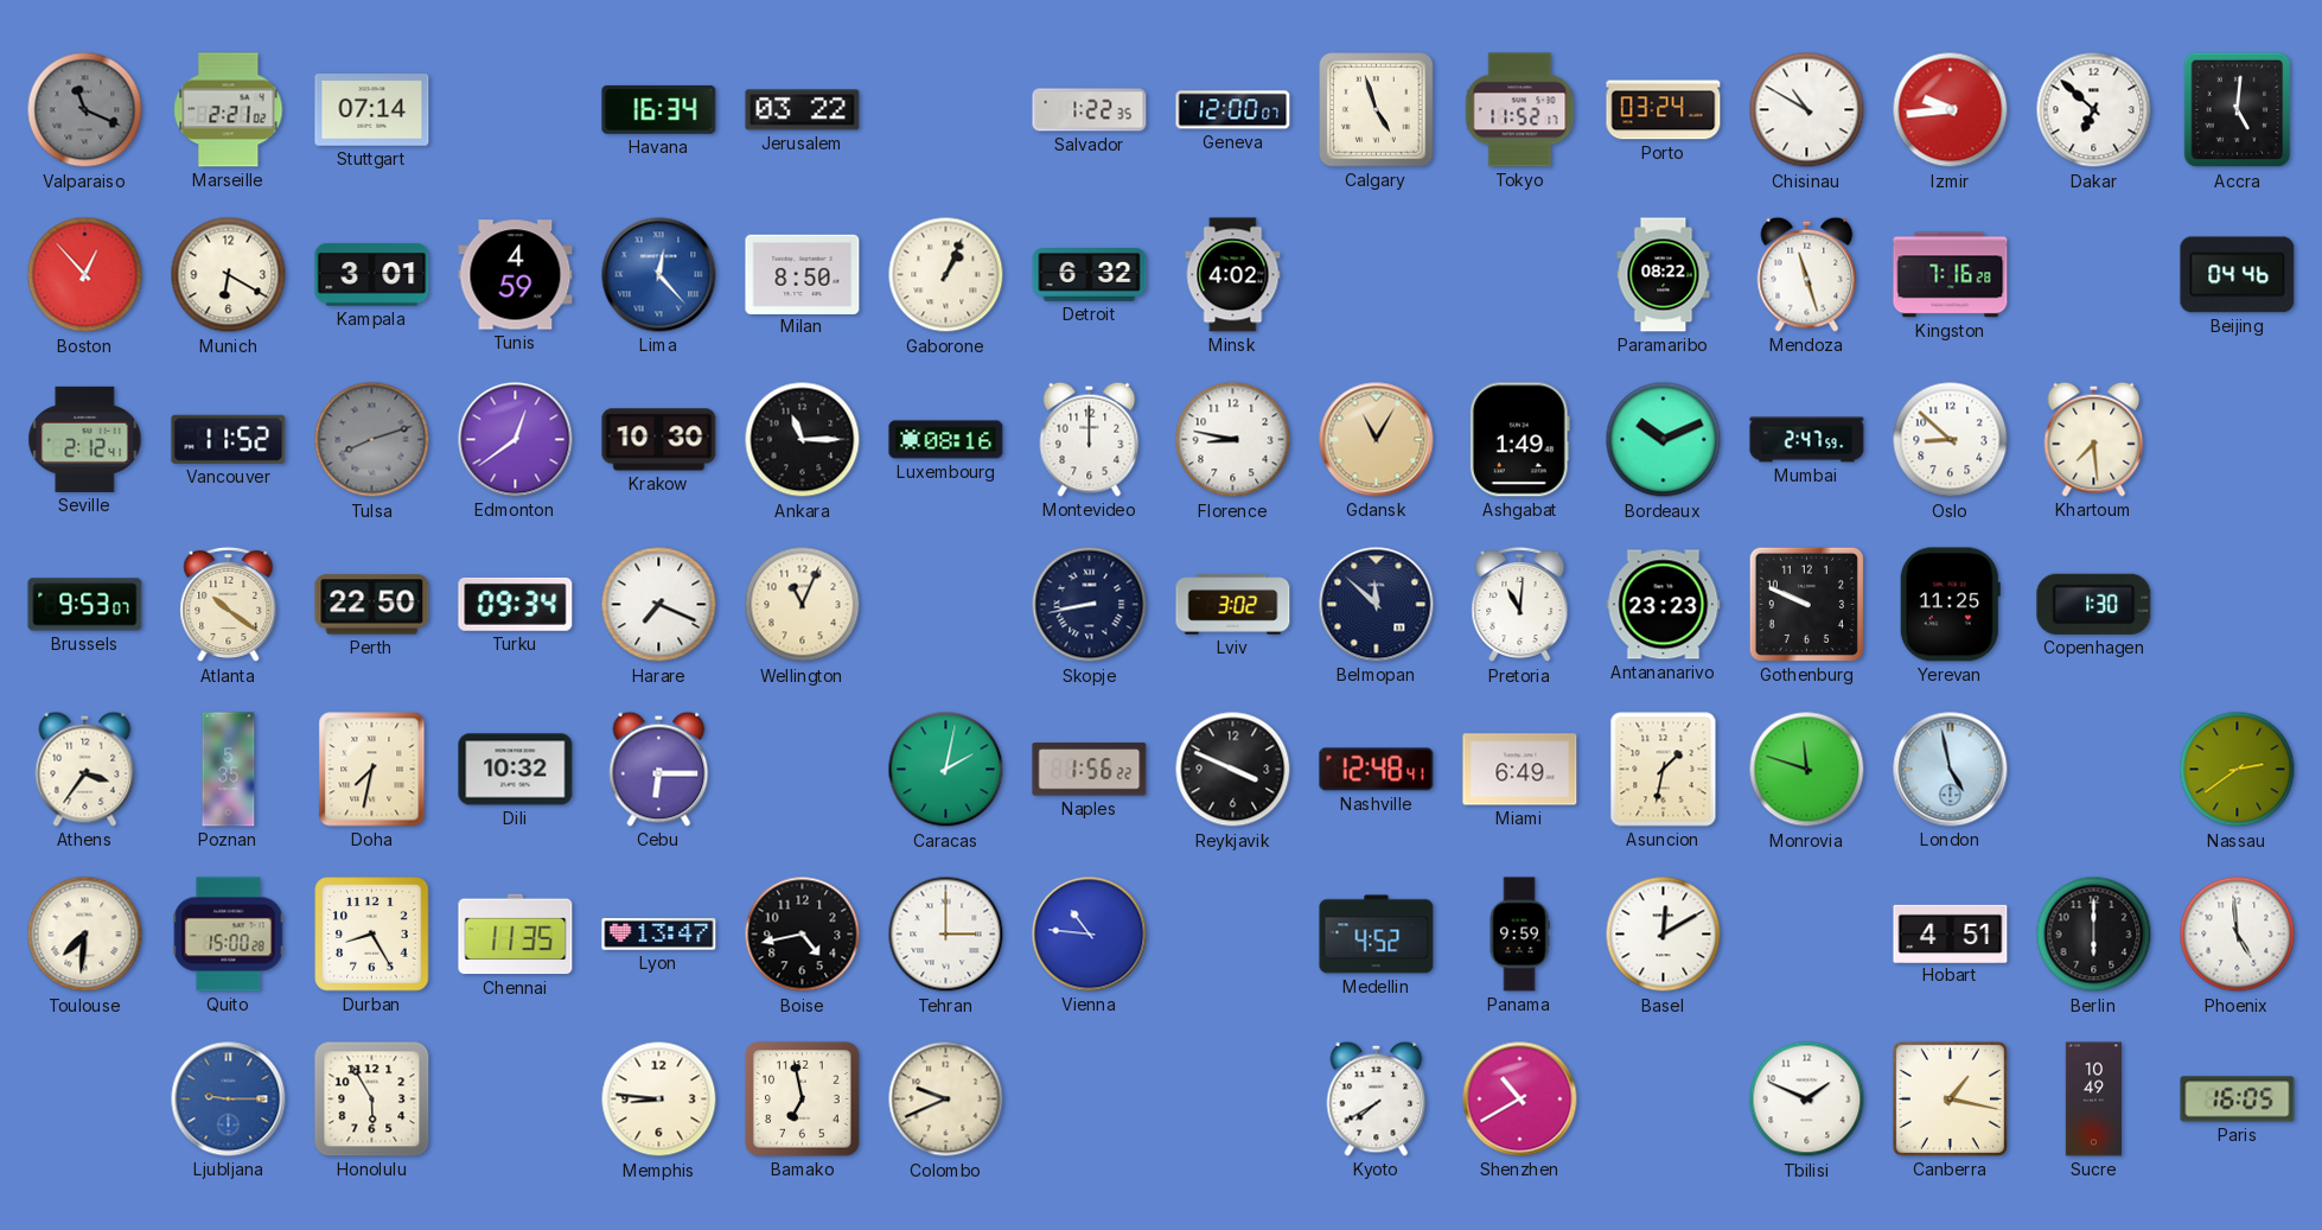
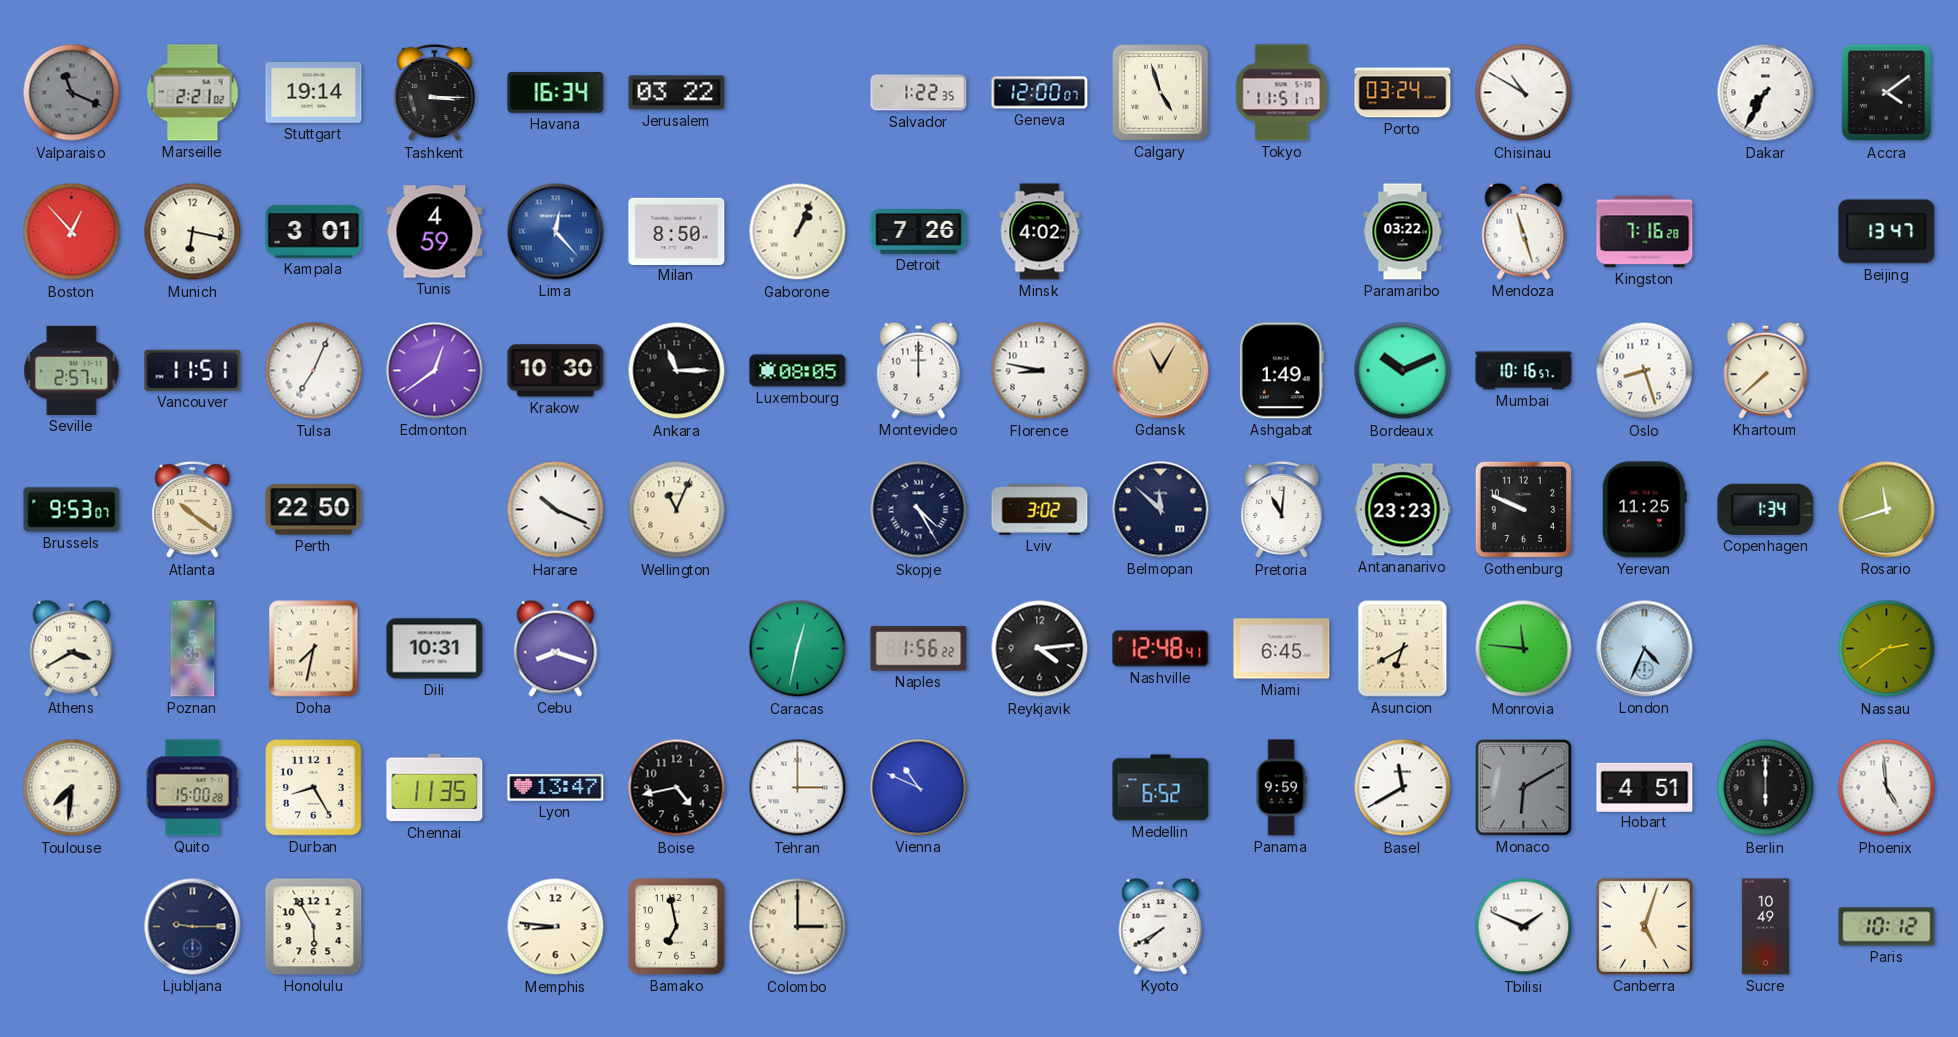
Stuttgart: 07:14 -> 19:14 (314, 93)
Tashkent: none -> 3:15 (435, 93)
Tokyo: 11:52 -> 11:51 (1282, 93)
Izmir: 9:44 -> none (1951, 110)
Dakar: 6:52 -> 7:35 (1766, 93)
Accra: 5:01 -> 4:09 (1887, 93)
Munich: 6:20 -> 6:17 (193, 232)
Detroit: 6:32 -> 7:26 (919, 232)
Paramaribo: 08:22 -> 03:22 (1403, 232)
Beijing: 04:46 -> 13:47 (1887, 232)
Seville: 2:12 -> 2:57 (72, 370)
Vancouver: 11:52 -> 11:51 (193, 370)
Tulsa: 8:12 -> 7:04 (314, 371)
Tulsa dial: grey -> white (314, 371)
Luxembourg: 08:16 -> 08:05 (798, 371)
Mumbai: 2:47 -> 10:16 (1524, 371)
Oslo: 8:52 -> 8:27 (1645, 371)
Khartoum: 7:29 -> 7:38 (1766, 370)
Turku: 09:34 -> none (516, 604)
Harare: 7:19 -> 10:19 (556, 510)
Skopje: 8:43 -> 4:25 (919, 510)
Copenhagen: 1:30 -> 1:34 (1766, 509)
Rosario: none -> 11:42 (1887, 510)
Athens: 3:36 -> 3:40 (72, 648)
Dili: 10:32 -> 10:31 (435, 649)
Cebu: 6:15 -> 8:18 (556, 648)
Caracas: 2:02 -> 12:32 (798, 649)
Reykjavik: 3:49 -> 4:14 (1040, 649)
Miami: 6:49 -> 6:45 (1282, 649)
Asuncion: 1:32 -> 6:40 (1403, 649)
Monrovia: 11:48 -> 11:46 (1524, 649)
London: 4:58 -> 4:34 (1645, 649)
Vienna: 10:46 -> 10:49 (919, 788)
Medellin: 4:52 -> 6:52 (1161, 788)
Basel: 12:10 -> 11:40 (1403, 788)
Monaco: none -> 6:10 (1524, 788)
Ljubljana dial: blue -> navy (193, 927)
Colombo: 9:41 -> 3:00 (798, 927)
Shenzhen: 10:40 -> none (1520, 1100)
Canberra: 1:17 -> 5:03 (1644, 926)
Paris: 16:05 -> 10:12 (1887, 927)
